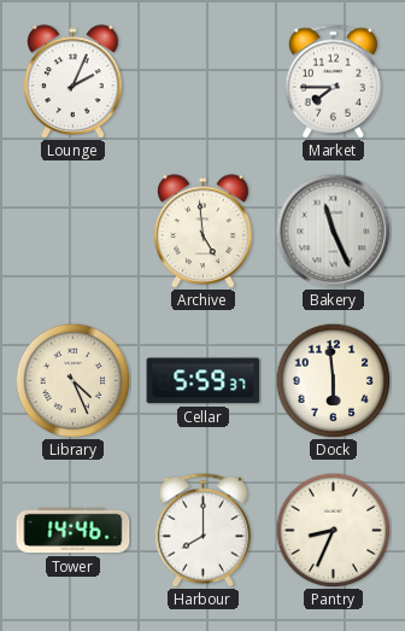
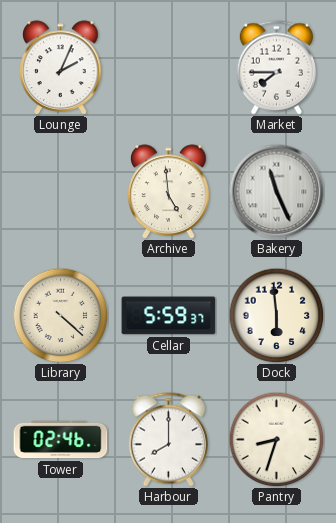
Library: 4:26 -> 4:22 (60, 315)
Tower: 14:46 -> 02:46 (61, 440)
Pantry: 8:34 -> 8:33 (276, 439)
